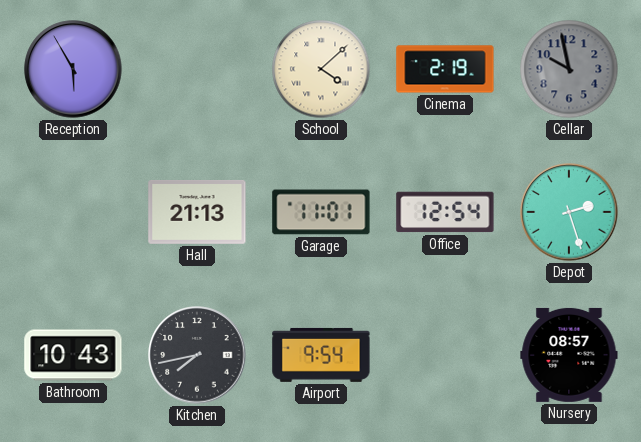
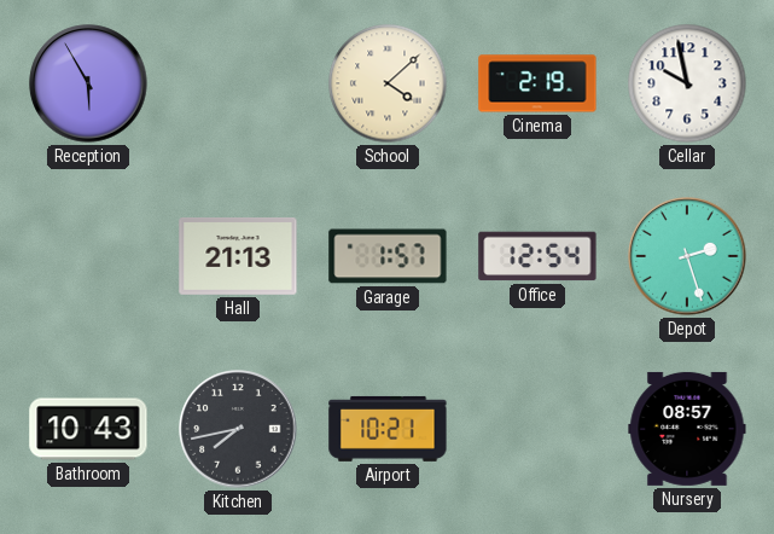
Cellar dial: grey -> white (687, 83)
Garage: 11:01 -> 1:57 (388, 256)
Airport: 9:54 -> 10:21 (388, 429)
